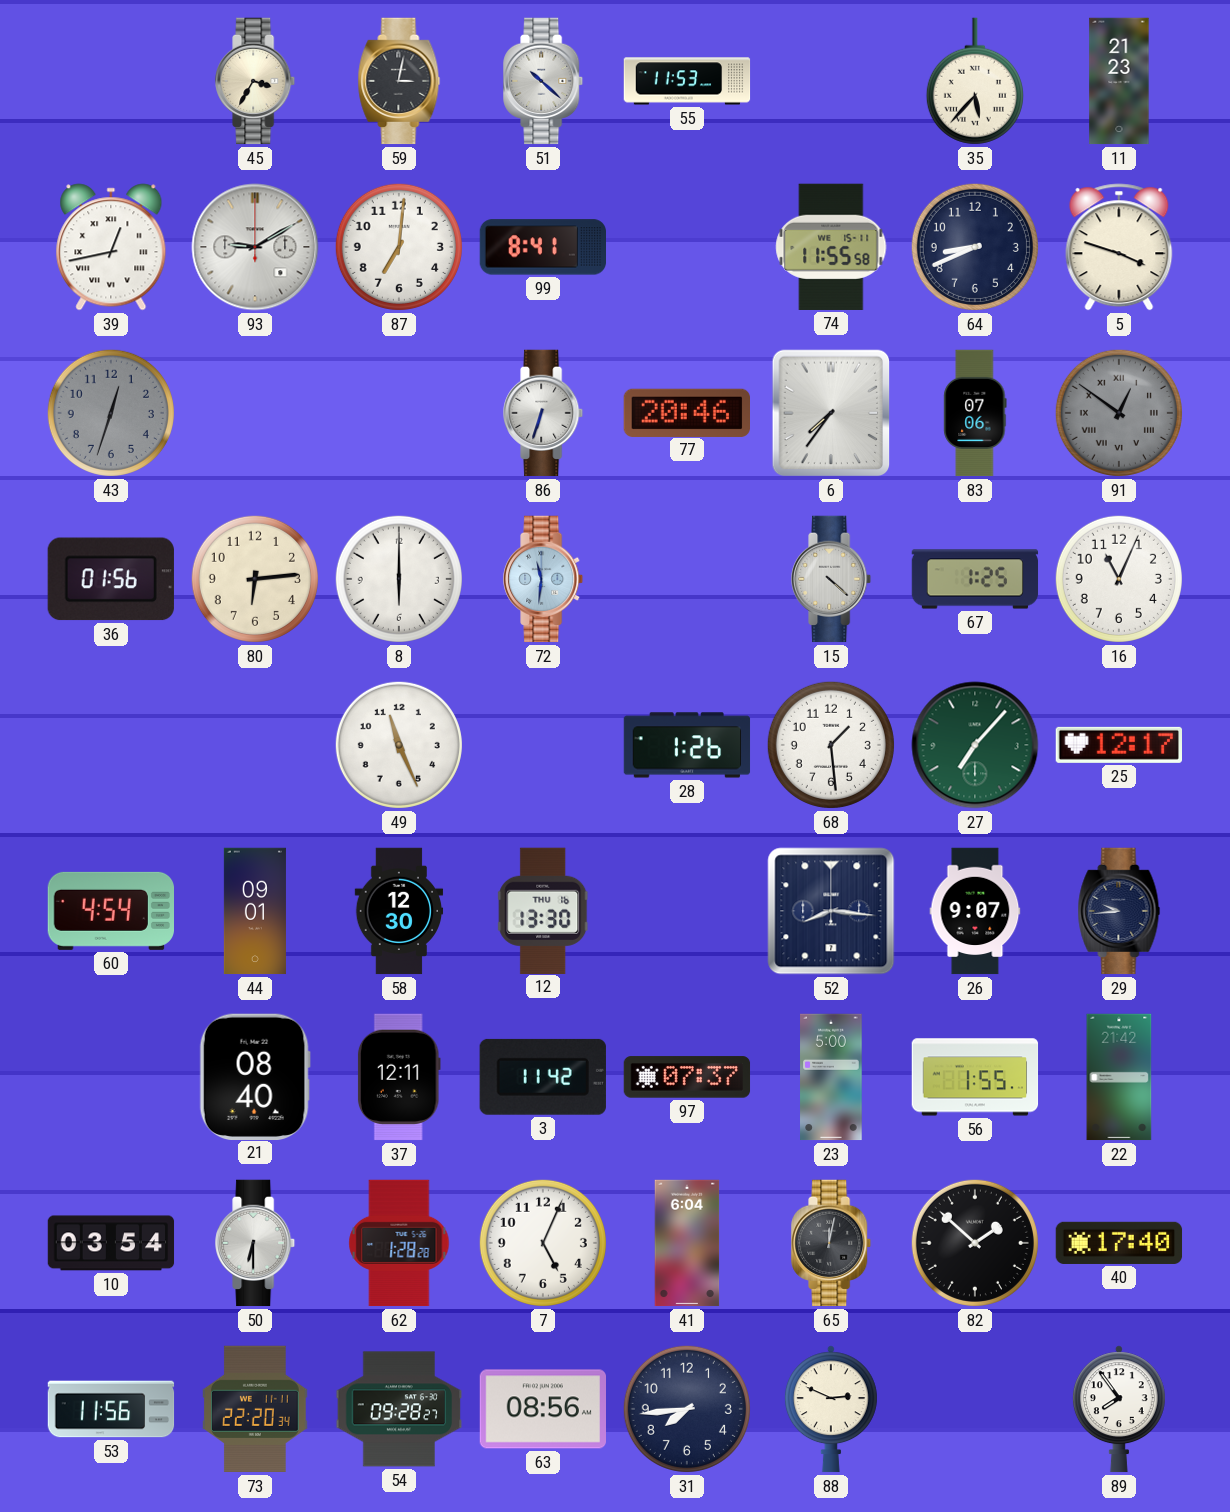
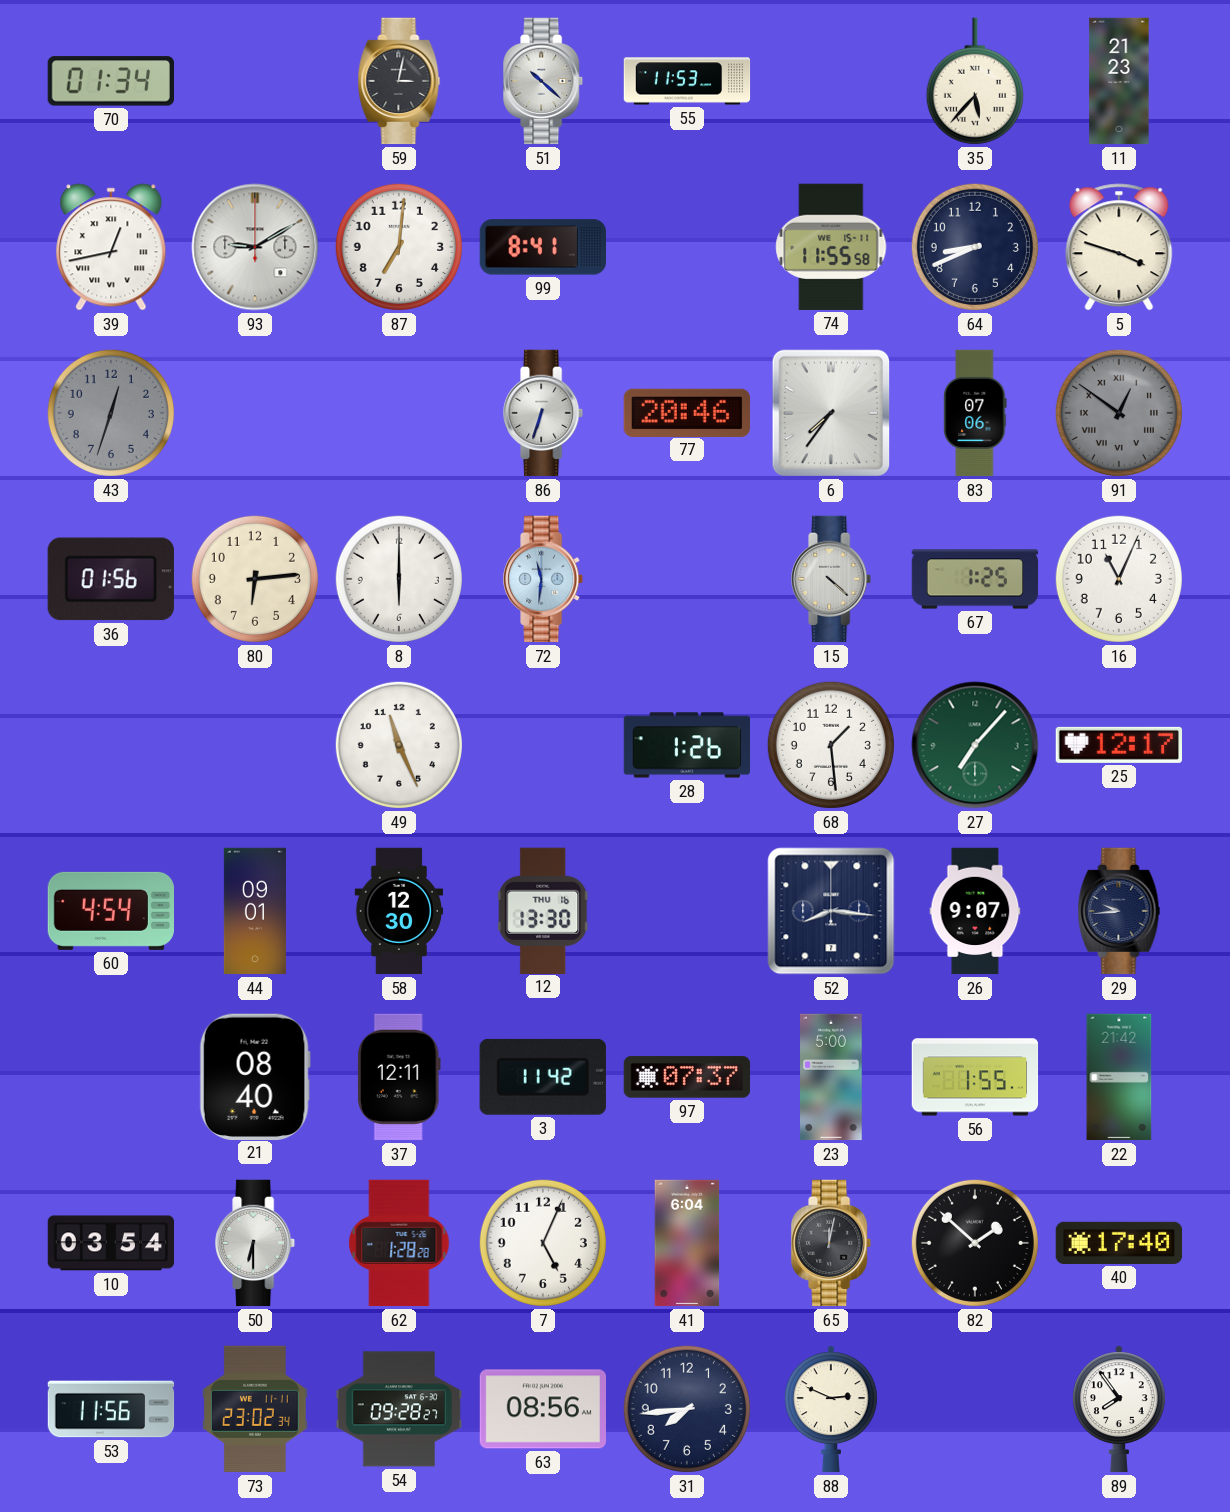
70: none -> 01:34 (110, 81)
45: 3:35 -> none (256, 81)
73: 22:20 -> 23:02 (255, 1409)
